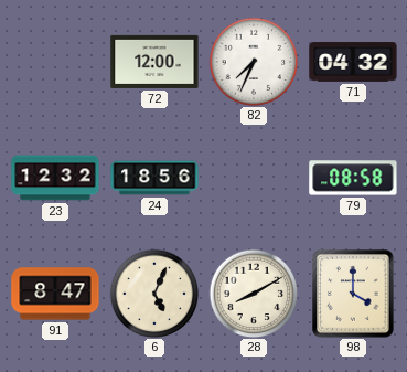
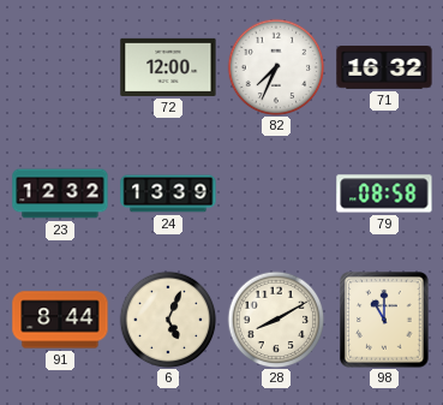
71: 04:32 -> 16:32 (384, 67)
24: 18:56 -> 13:39 (168, 193)
91: 8:47 -> 8:44 (60, 320)
98: 4:00 -> 11:00 (384, 320)
